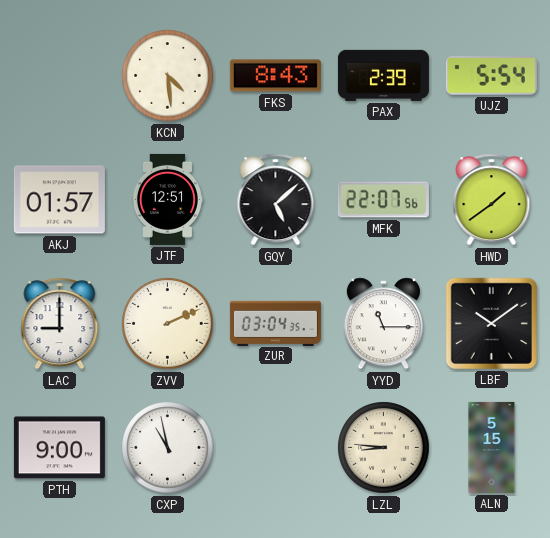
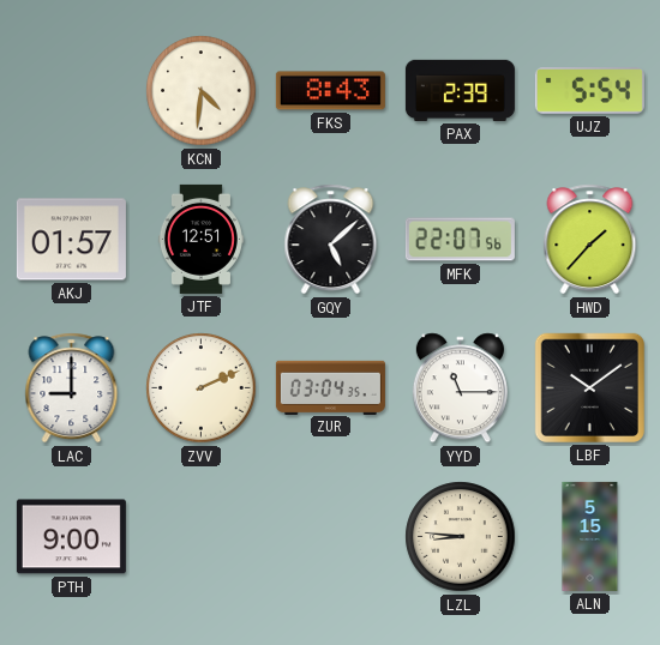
KCN: 4:29 -> 4:31 (202, 91)
HWD: 1:39 -> 1:37 (590, 240)
CXP: 10:58 -> none (168, 448)
